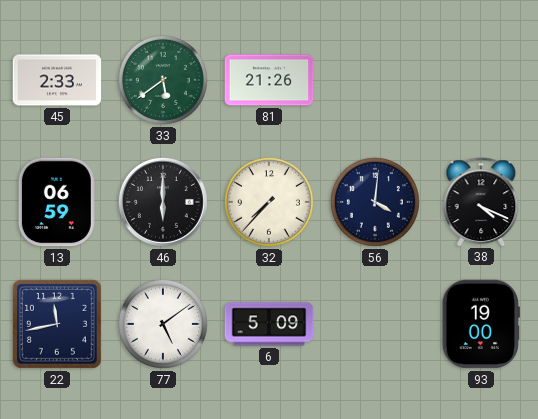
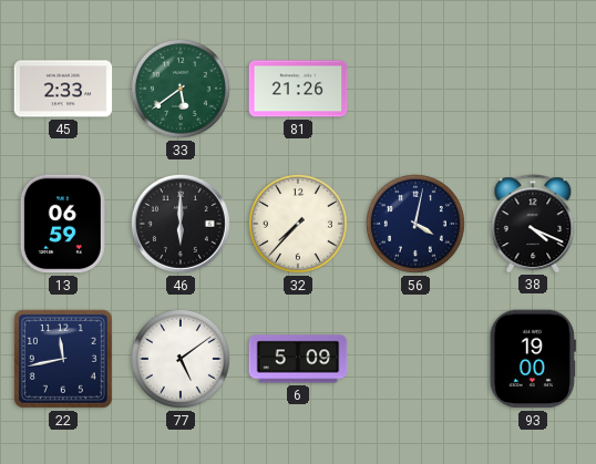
56: 4:01 -> 4:02 (415, 224)
